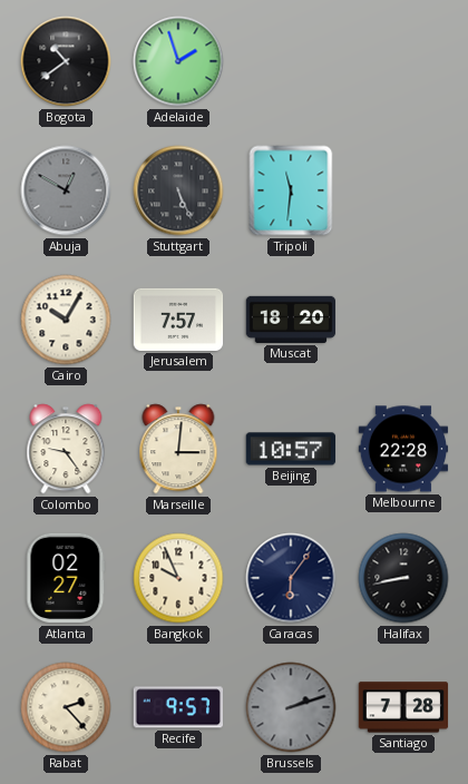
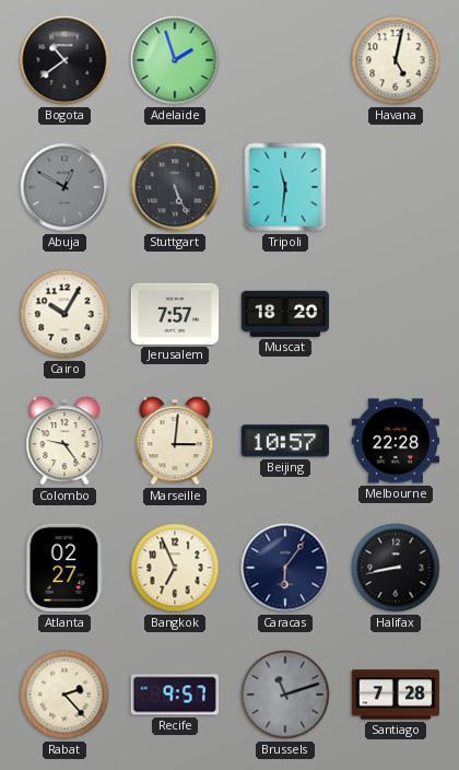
Havana: none -> 5:02 (396, 60)
Bangkok: 9:56 -> 6:56 (175, 568)
Brussels: 2:12 -> 11:12 (285, 695)
